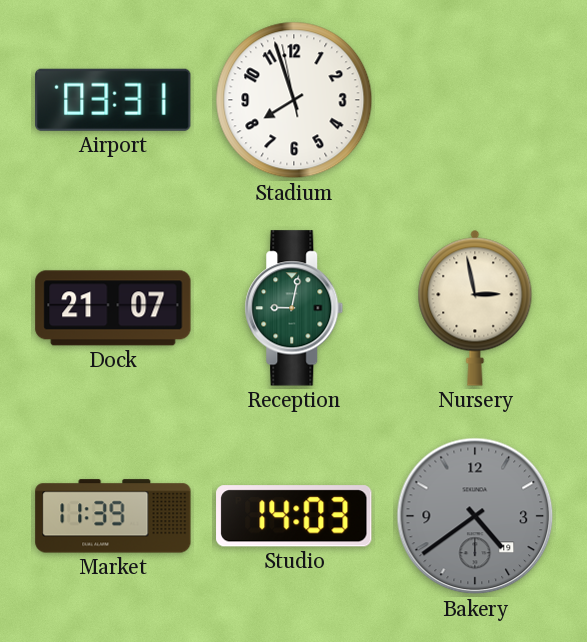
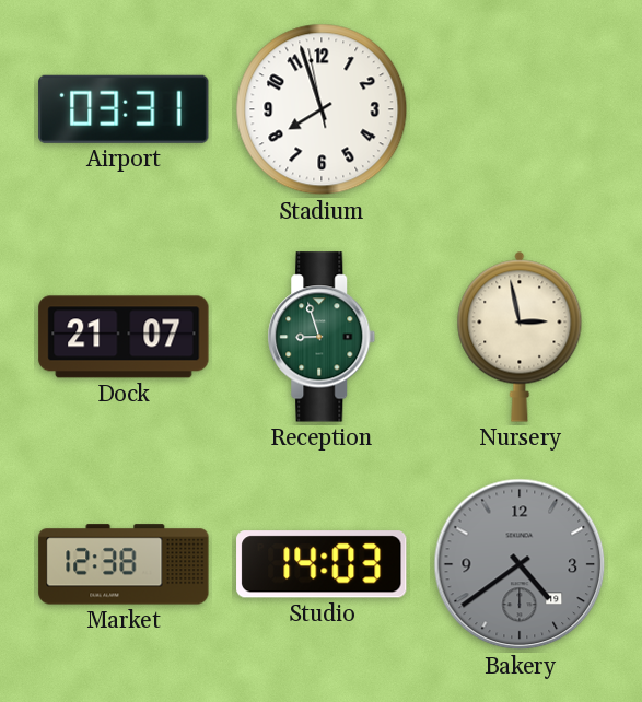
Reception: 9:02 -> 8:57 (322, 337)
Market: 11:39 -> 12:38 (124, 564)
